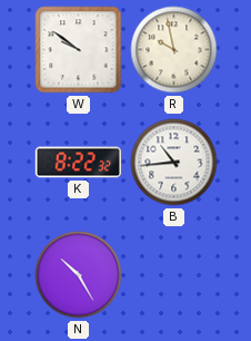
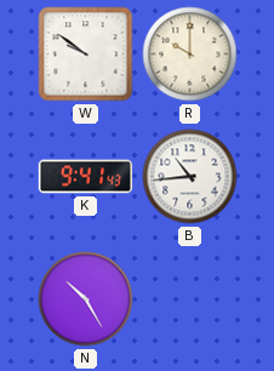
R: 9:58 -> 10:00 (190, 55)
K: 8:22 -> 9:41 (86, 177)
